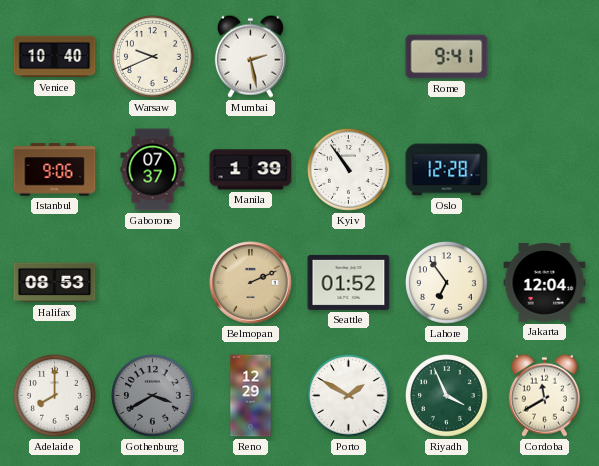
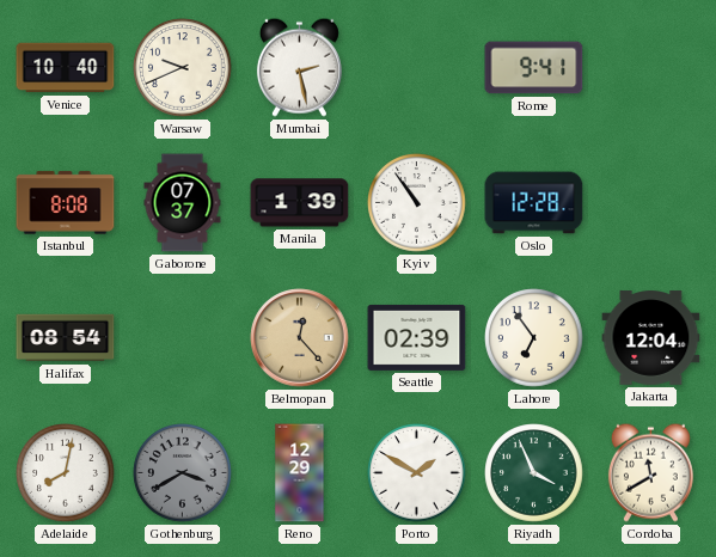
Istanbul: 9:06 -> 8:08 (66, 203)
Halifax: 08:53 -> 08:54 (66, 338)
Belmopan: 2:11 -> 12:23 (300, 338)
Seattle: 01:52 -> 02:39 (417, 337)
Adelaide: 8:00 -> 8:02 (66, 473)
